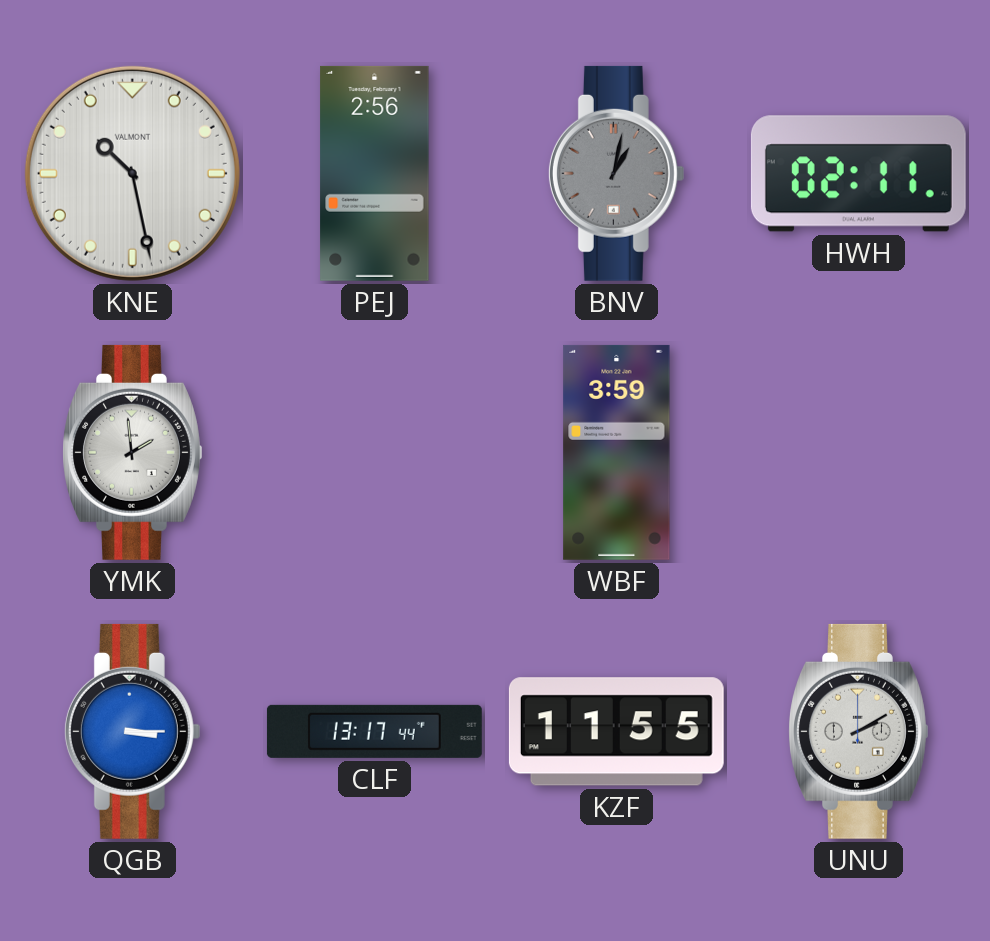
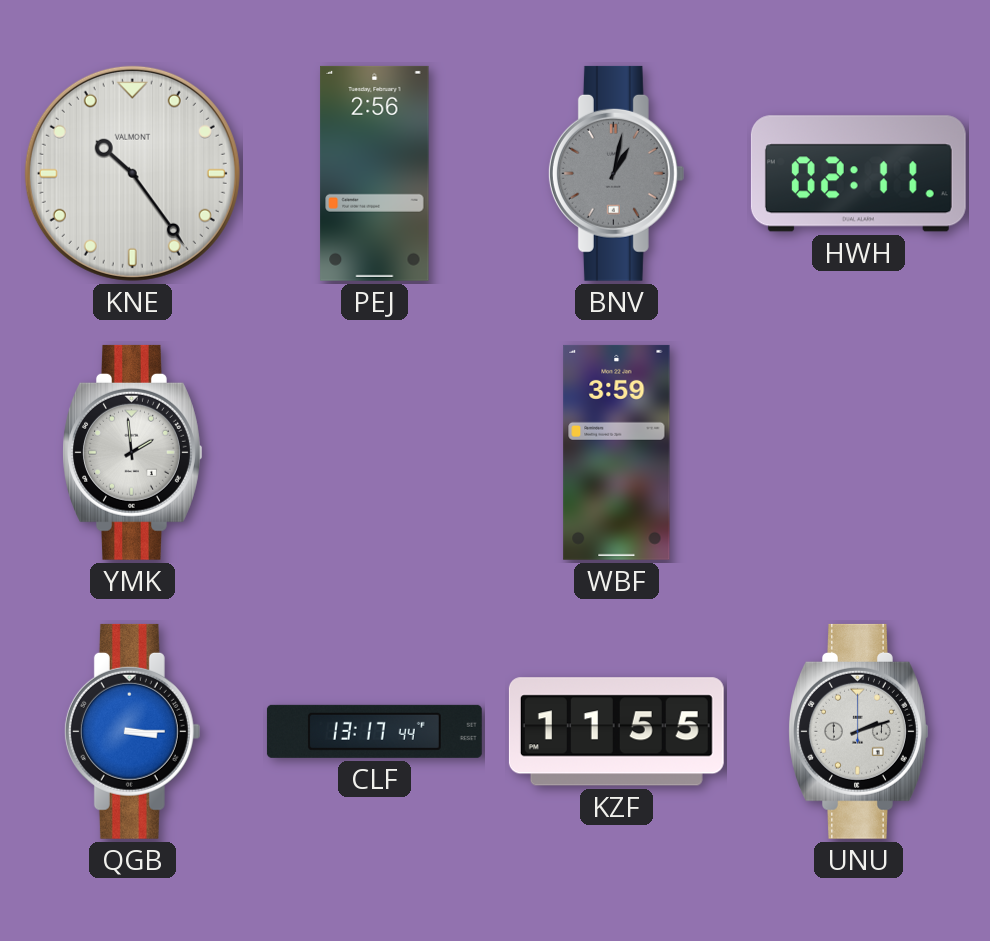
KNE: 10:28 -> 10:24 (132, 173)
UNU: 2:10 -> 2:12 (859, 731)
